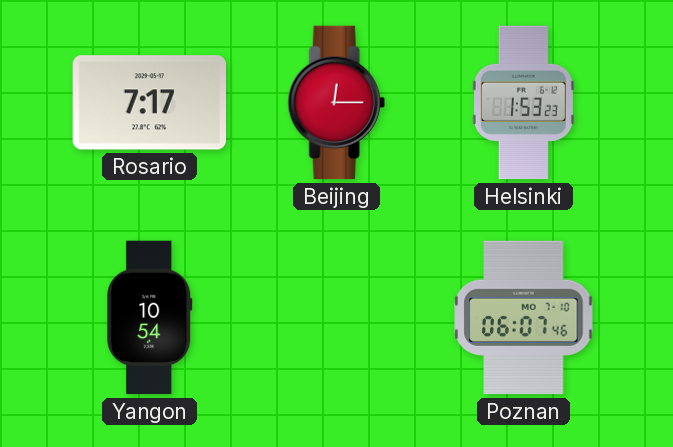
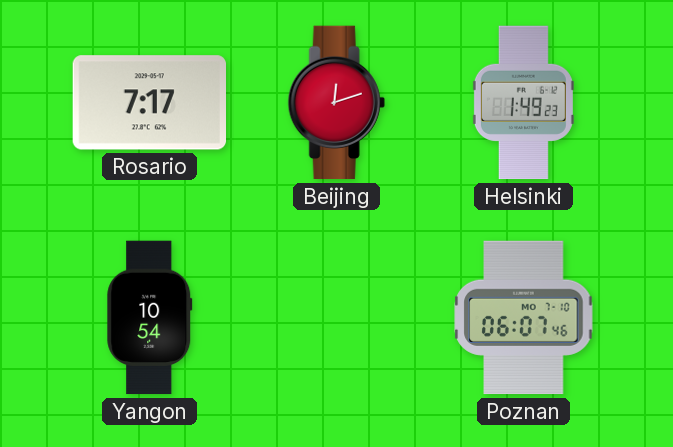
Beijing: 12:15 -> 12:12 (336, 103)
Helsinki: 1:53 -> 1:49 (523, 103)
